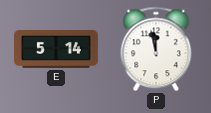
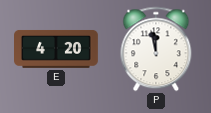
E: 5:14 -> 4:20 (57, 49)
